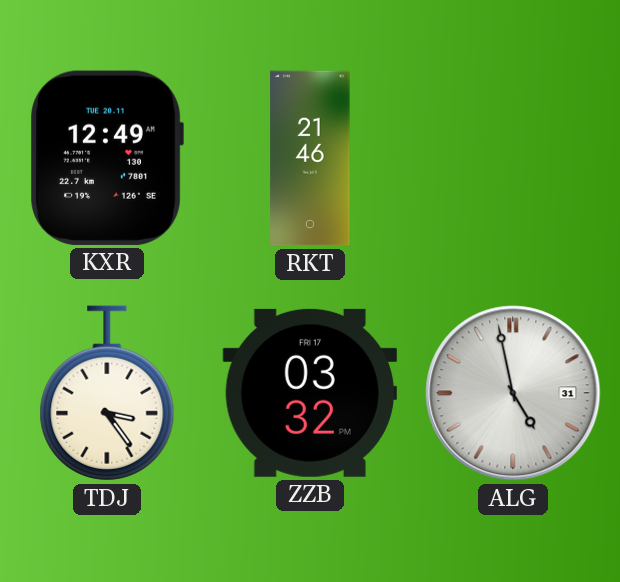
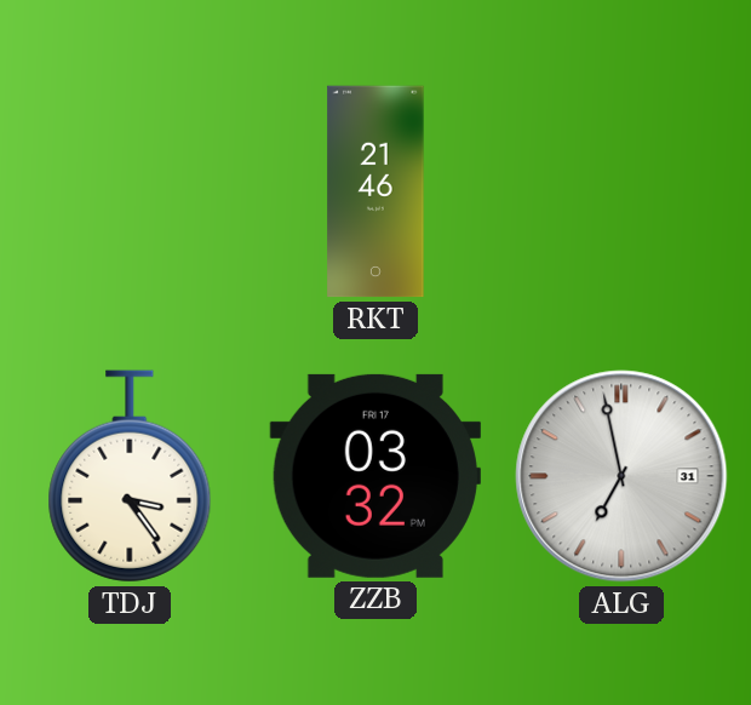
KXR: 12:49 -> none (107, 158)
ALG: 4:58 -> 6:58 (621, 476)
